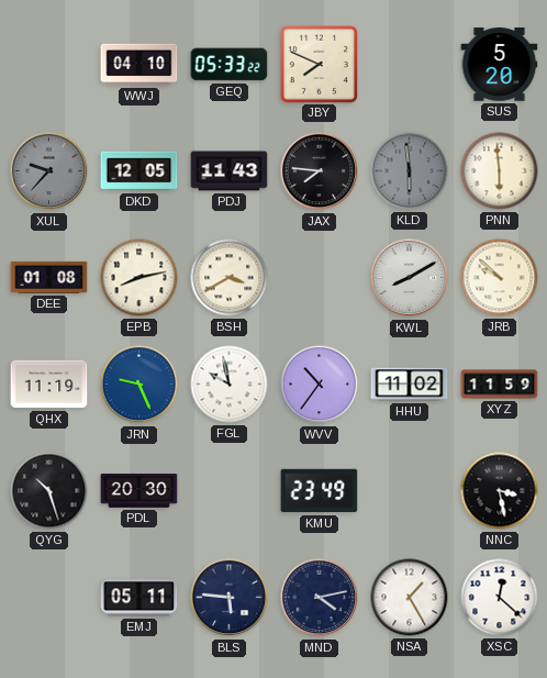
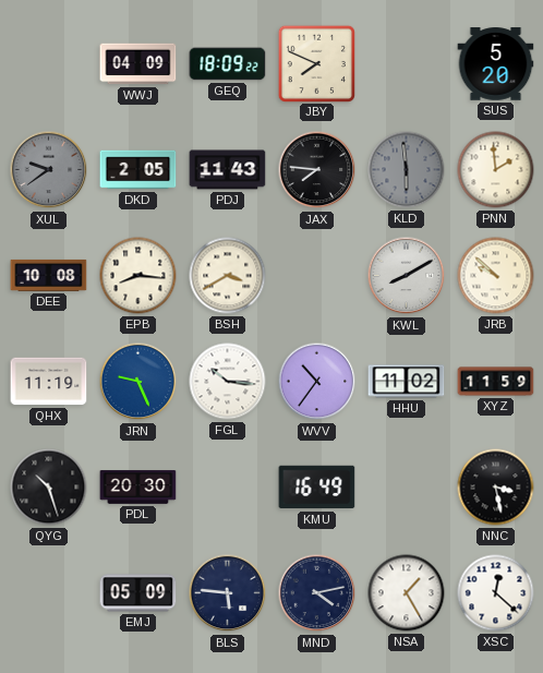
WWJ: 04:10 -> 04:09 (138, 64)
GEQ: 05:33 -> 18:09 (228, 64)
XUL: 9:37 -> 9:39 (49, 170)
DKD: 12:05 -> 2:05 (138, 170)
PNN: 5:59 -> 1:59 (496, 170)
DEE: 01:08 -> 10:08 (49, 275)
EPB: 8:13 -> 8:16 (138, 276)
FGL: 9:58 -> 10:16 (228, 382)
KMU: 23:49 -> 16:49 (317, 488)
EMJ: 05:11 -> 05:09 (138, 593)
